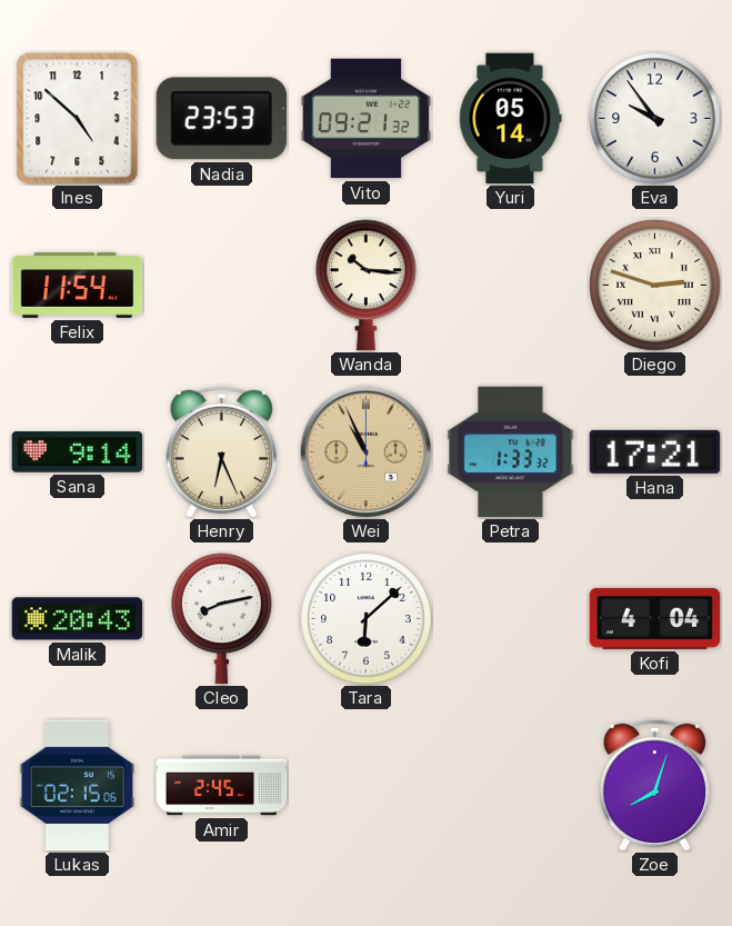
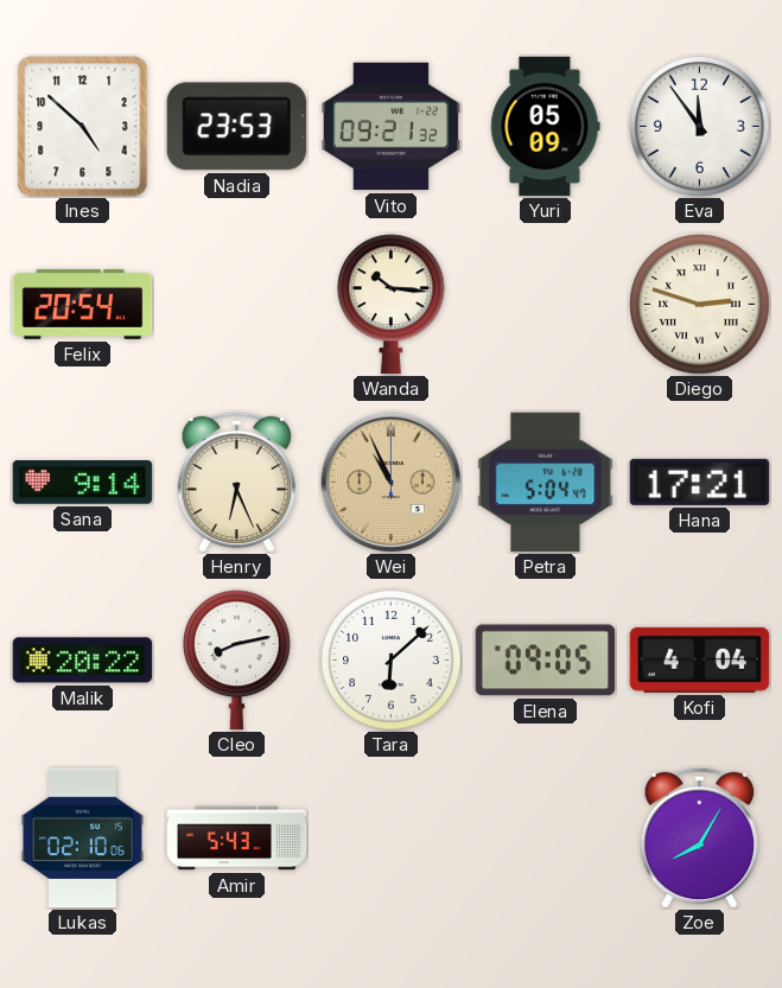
Yuri: 05:14 -> 05:09 (546, 127)
Eva: 9:54 -> 11:54 (700, 127)
Felix: 11:54 -> 20:54 (83, 304)
Petra: 1:33 -> 5:04 (546, 483)
Malik: 20:43 -> 20:22 (83, 661)
Elena: none -> 09:05 (546, 661)
Lukas: 02:15 -> 02:10 (82, 839)
Amir: 2:45 -> 5:43 (237, 839)
Zoe: 8:03 -> 8:05 (699, 837)
